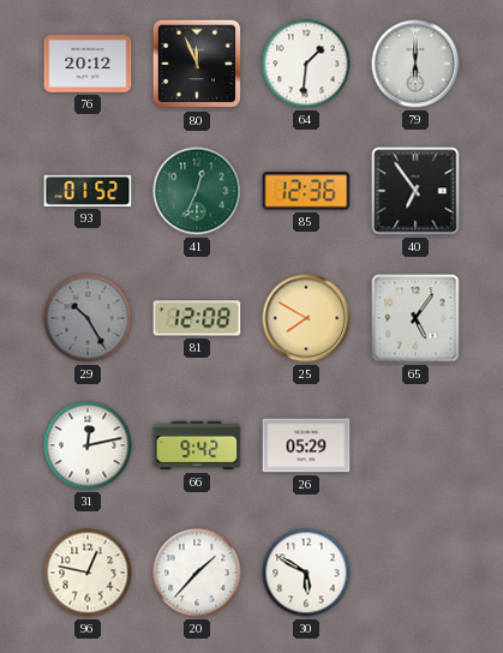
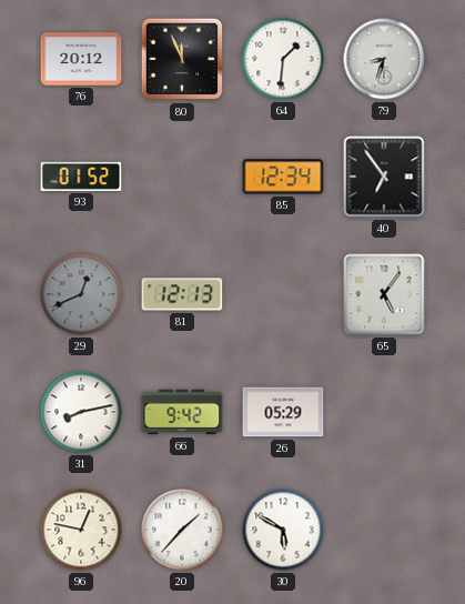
79: 6:00 -> 8:33 (384, 59)
41: 12:34 -> none (197, 191)
85: 12:36 -> 12:34 (283, 177)
29: 10:25 -> 12:41 (81, 294)
81: 12:08 -> 12:13 (182, 294)
25: 7:50 -> none (306, 318)
31: 12:13 -> 8:13 (81, 412)
